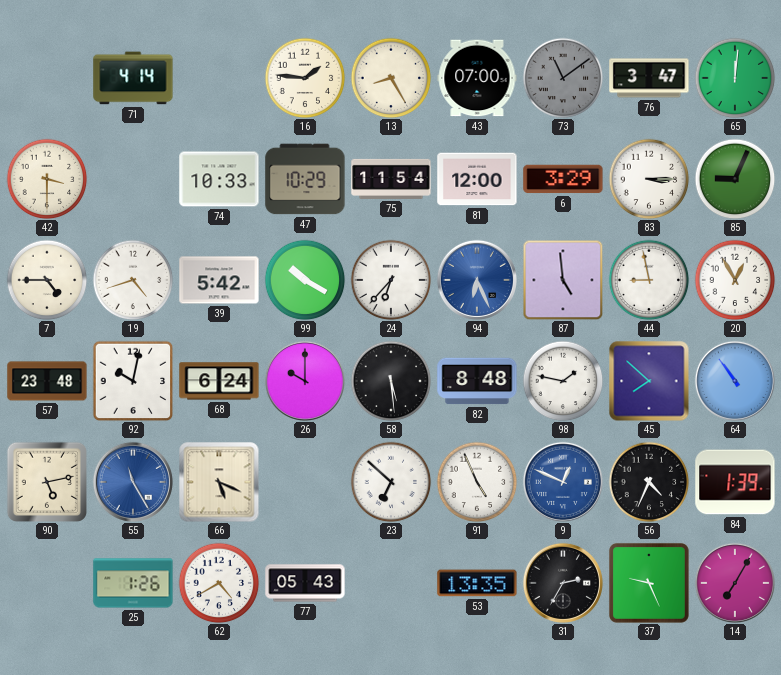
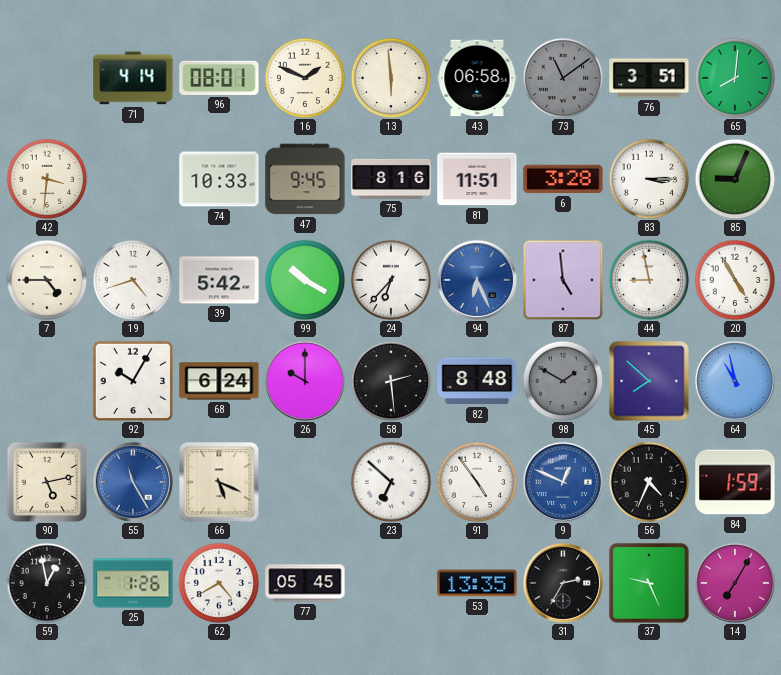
96: none -> 08:01 (219, 78)
16: 1:46 -> 1:49 (305, 78)
13: 8:25 -> 5:59 (391, 78)
43: 07:00 -> 06:58 (477, 78)
76: 3:47 -> 3:51 (649, 78)
65: 12:01 -> 8:01 (735, 78)
42: 3:30 -> 3:31 (47, 179)
47: 10:29 -> 9:45 (305, 179)
75: 11:54 -> 8:16 (391, 179)
81: 12:00 -> 11:51 (477, 179)
6: 3:29 -> 3:28 (563, 179)
20: 12:55 -> 4:55 (735, 280)
57: 23:48 -> none (47, 381)
92: 10:02 -> 10:05 (133, 381)
58: 5:29 -> 2:29 (391, 381)
98: 1:47 -> 1:50 (563, 381)
98 dial: white -> grey (563, 381)
64: 10:54 -> 10:58 (735, 381)
91: 4:56 -> 4:54 (477, 482)
84: 1:39 -> 1:59 (735, 482)
59: none -> 12:58 (47, 583)
77: 05:43 -> 05:45 (305, 583)
